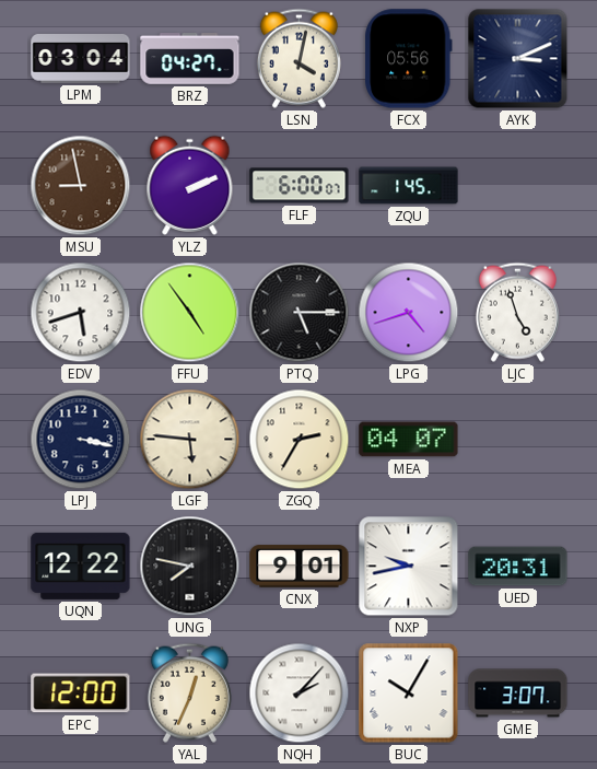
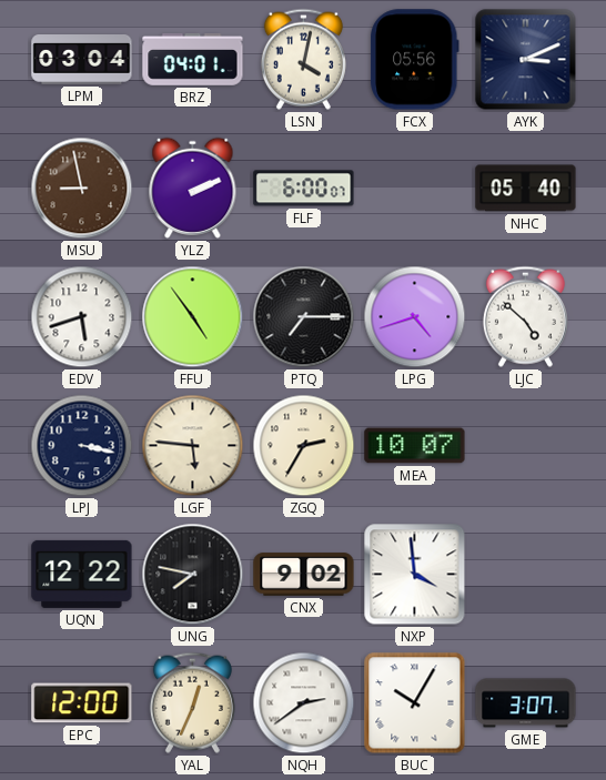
BRZ: 04:27 -> 04:01 (193, 60)
ZQU: 1:45 -> none (409, 186)
NHC: none -> 05:40 (526, 189)
PTQ: 5:15 -> 7:15 (304, 317)
LJC: 4:57 -> 4:52 (525, 316)
MEA: 04:07 -> 10:07 (415, 446)
CNX: 9:01 -> 9:02 (304, 575)
NXP: 9:43 -> 3:59 (415, 575)
UED: 20:31 -> none (518, 567)
NQH: 2:07 -> 2:39 (304, 703)
